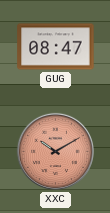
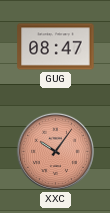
XXC: 10:10 -> 10:06 (55, 151)
